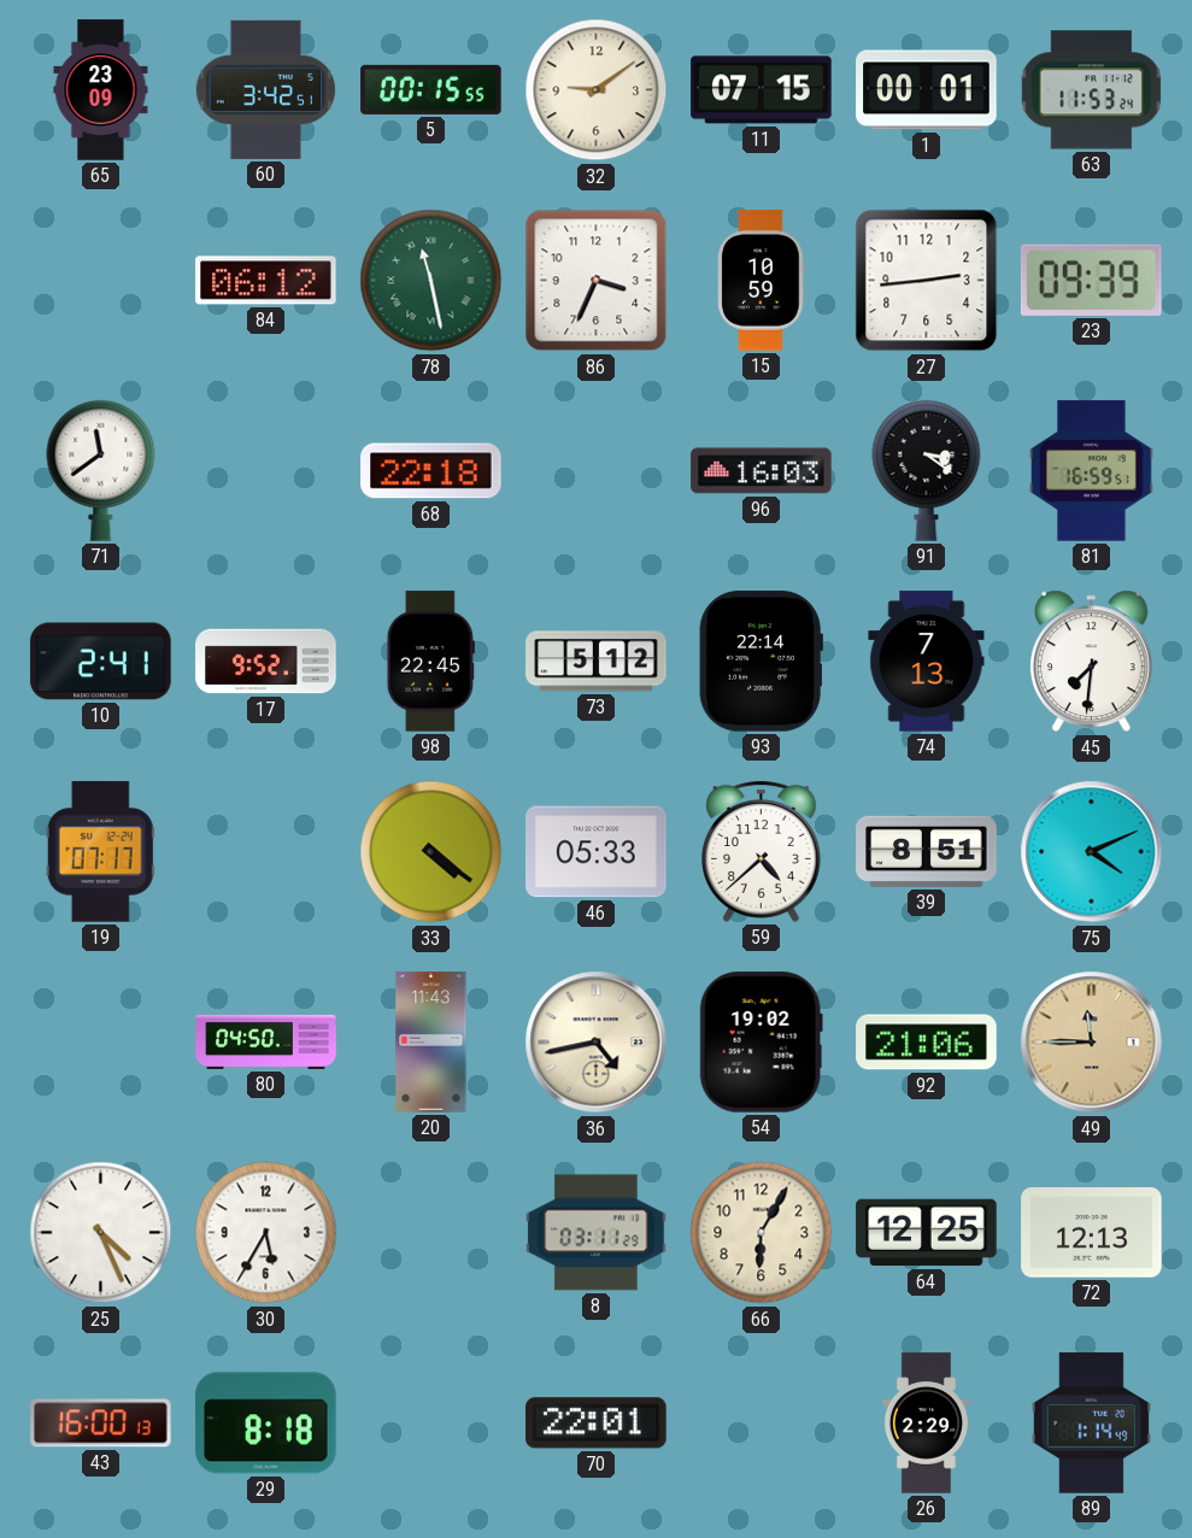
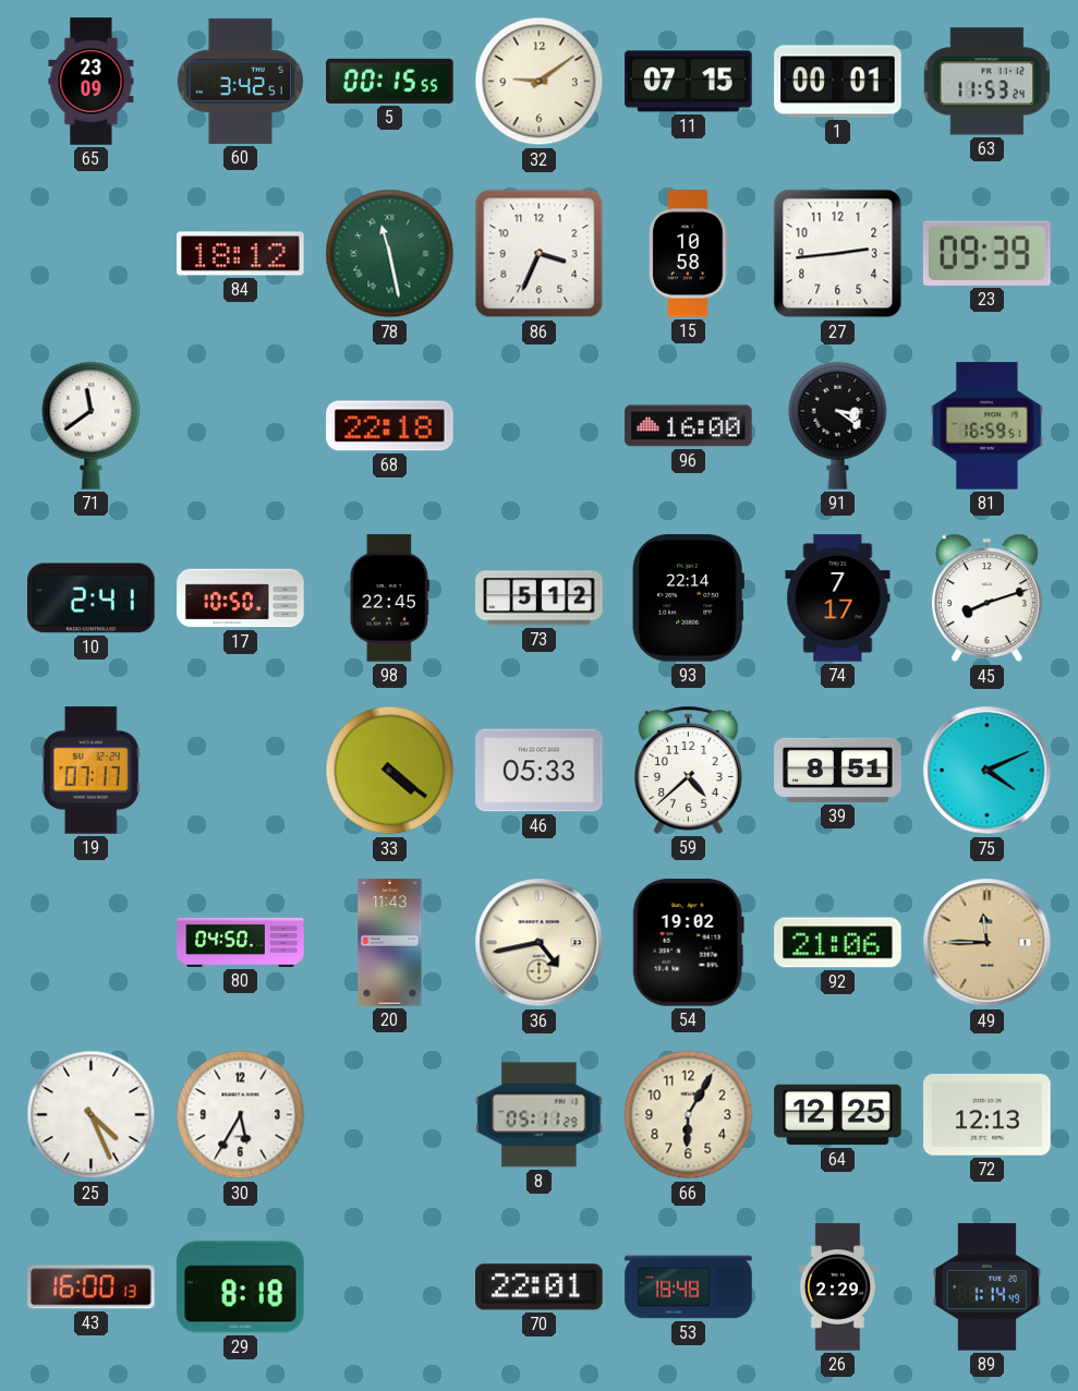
84: 06:12 -> 18:12 (241, 254)
15: 10:59 -> 10:58 (689, 254)
96: 16:03 -> 16:00 (689, 426)
17: 9:52 -> 10:50 (241, 598)
74: 7:13 -> 7:17 (838, 598)
45: 7:31 -> 8:12 (986, 598)
8: 03:11 -> 05:11 (540, 1115)
53: none -> 18:48 (689, 1287)
